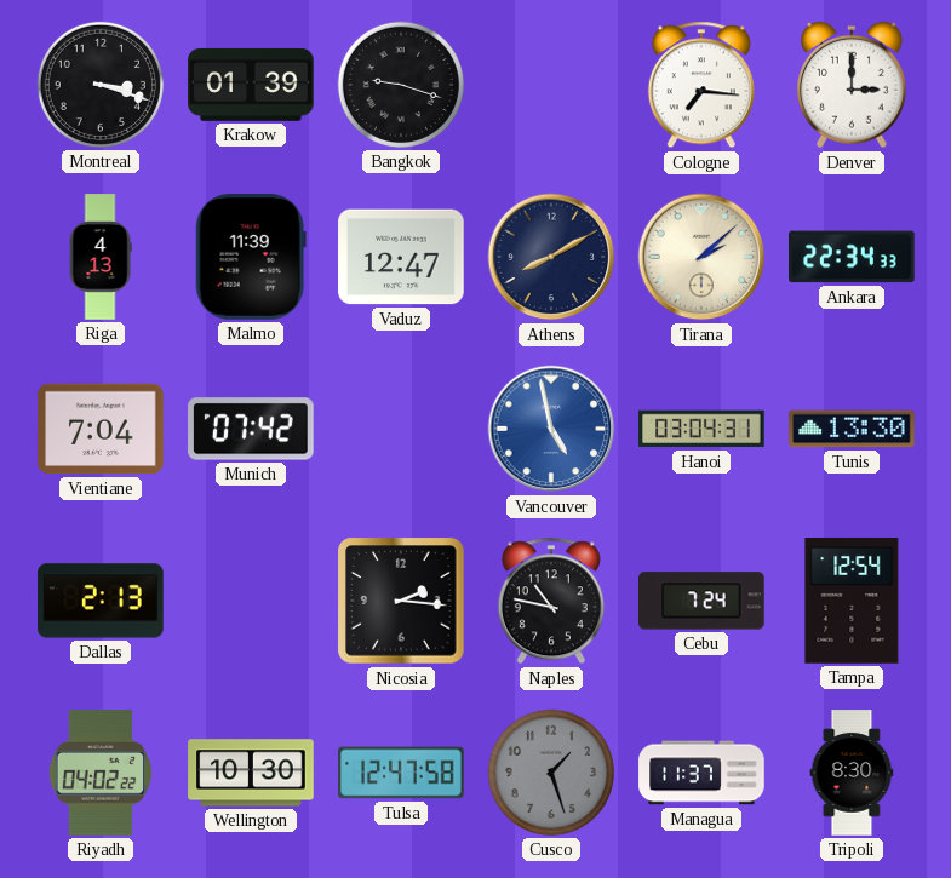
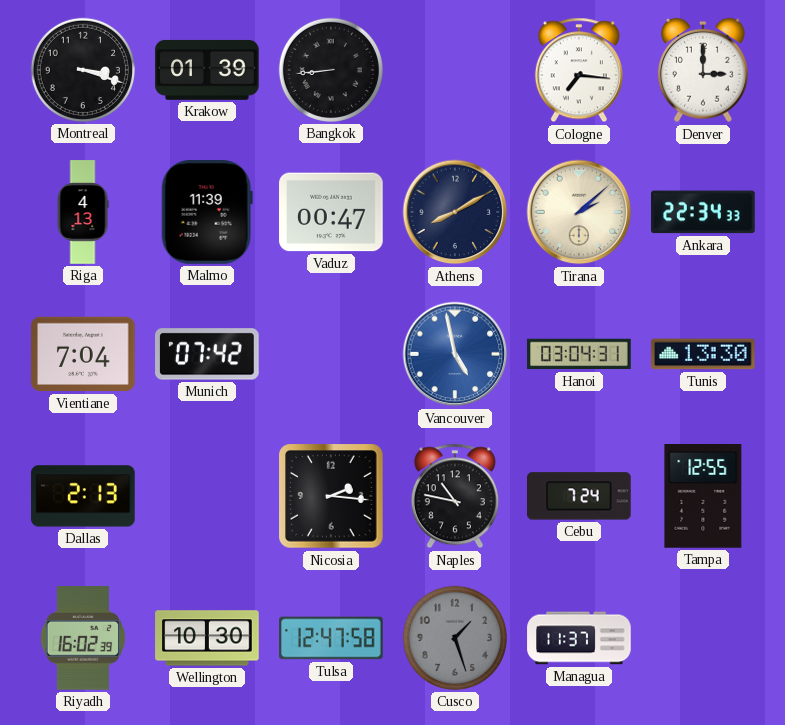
Bangkok: 9:18 -> 8:44 (331, 70)
Vaduz: 12:47 -> 00:47 (331, 212)
Tampa: 12:54 -> 12:55 (703, 497)
Riyadh: 04:02 -> 16:02 (82, 638)
Tripoli: 8:30 -> none (852, 773)
